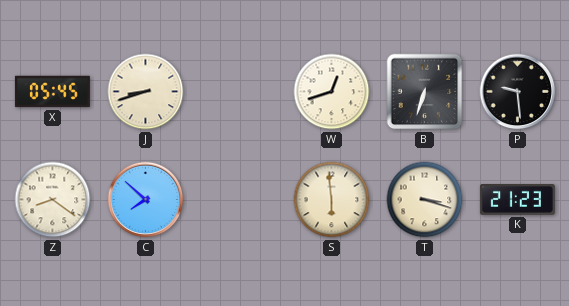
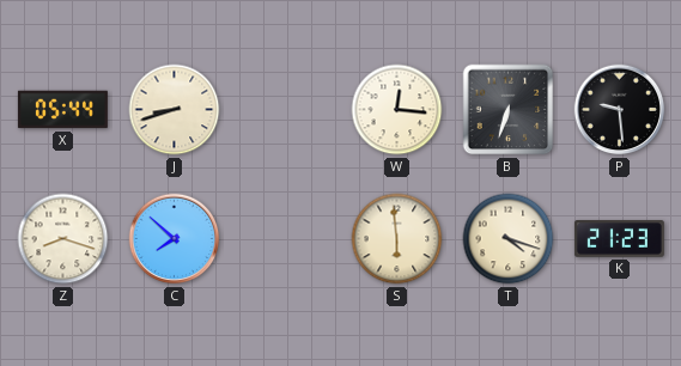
X: 05:45 -> 05:44 (62, 110)
W: 12:42 -> 12:16 (397, 110)
Z: 8:21 -> 8:18 (63, 239)
T: 3:18 -> 4:18 (509, 239)
